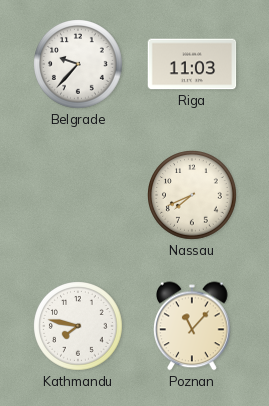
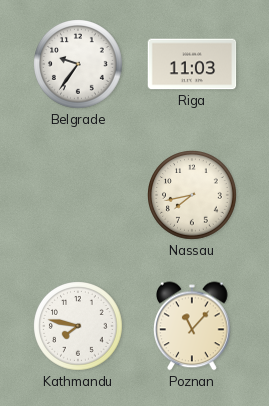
Belgrade: 9:37 -> 9:36 (79, 65)
Nassau: 7:41 -> 7:43 (193, 196)
